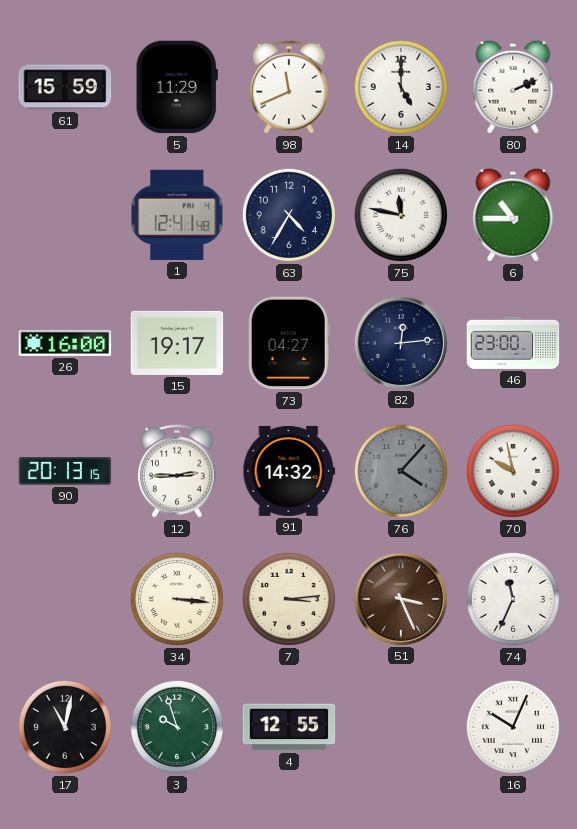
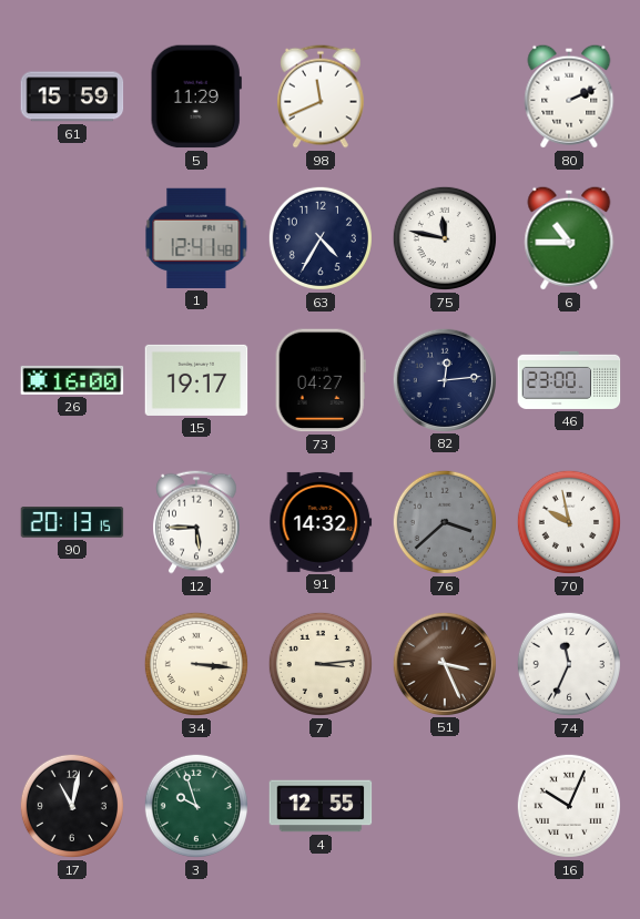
14: 5:00 -> none (401, 87)
12: 2:45 -> 5:45 (197, 522)
76: 4:07 -> 3:38 (445, 522)
